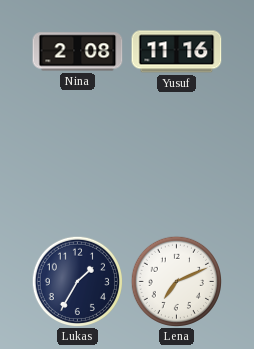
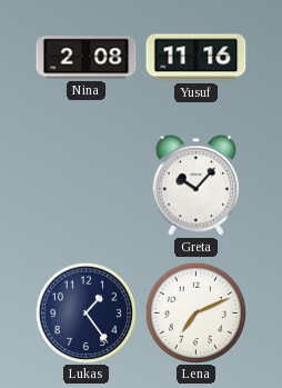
Greta: none -> 10:07 (195, 186)
Lukas: 1:35 -> 1:24 (85, 312)
